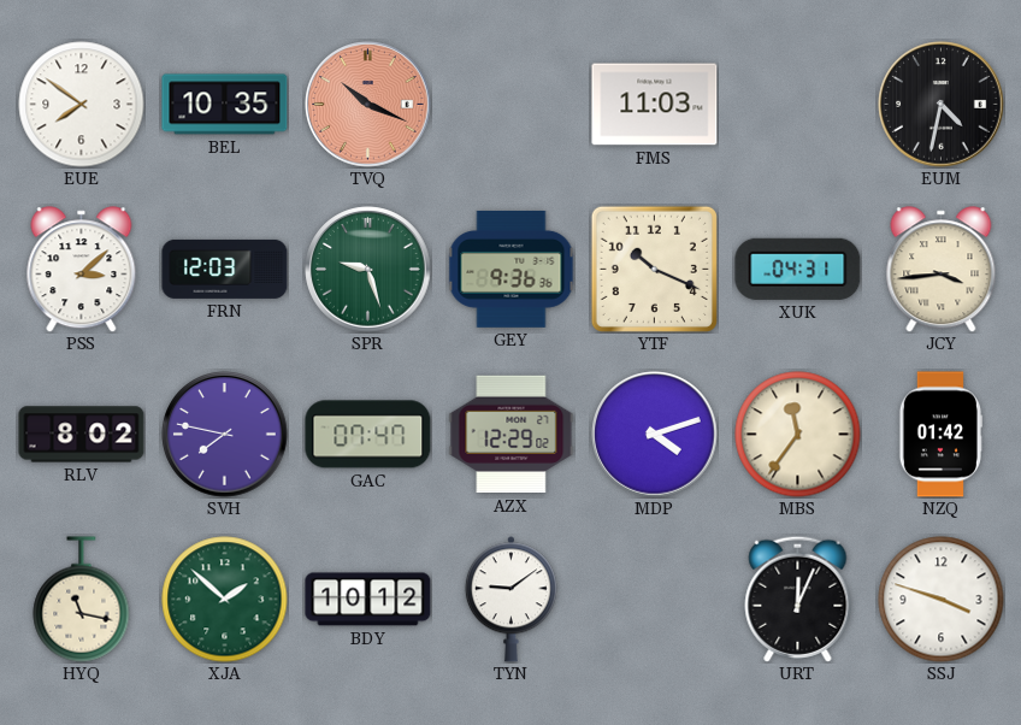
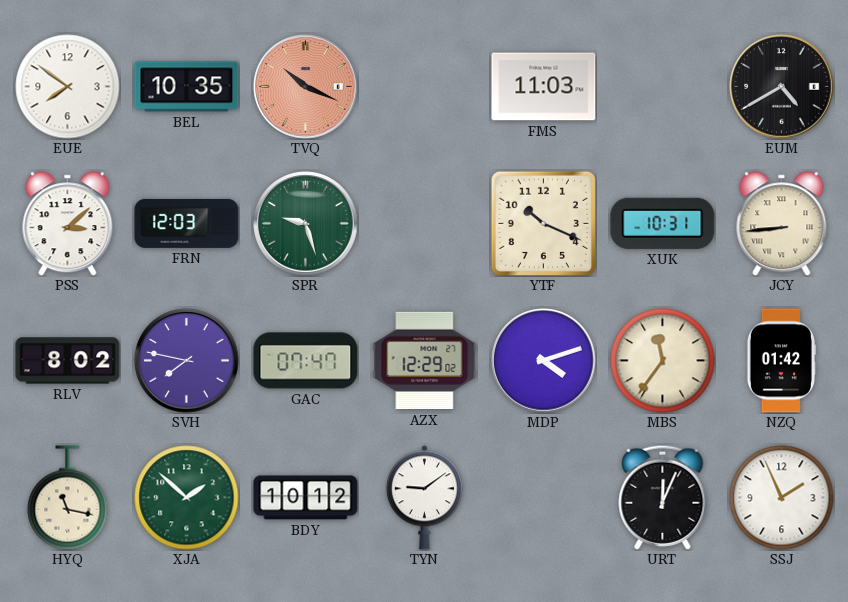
EUM: 4:32 -> 4:40 (782, 87)
GEY: 9:36 -> none (512, 269)
XUK: 04:31 -> 10:31 (663, 223)
JCY: 3:44 -> 8:44 (782, 224)
SSJ: 3:48 -> 1:56 (782, 498)
